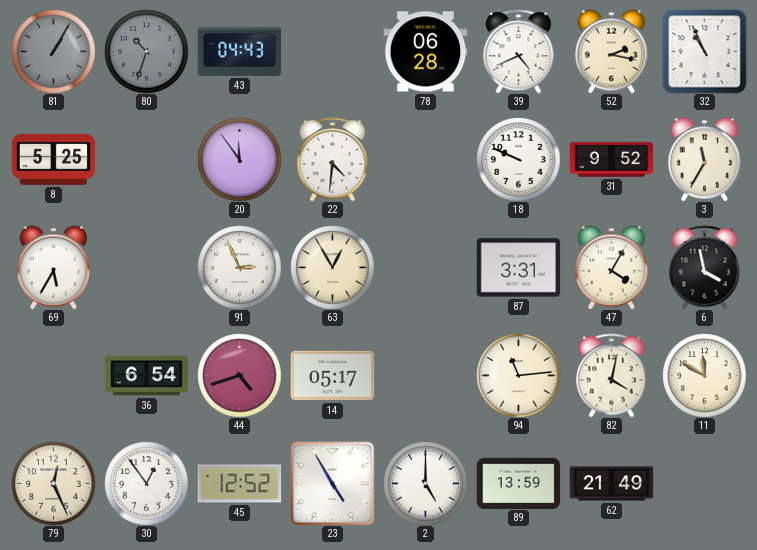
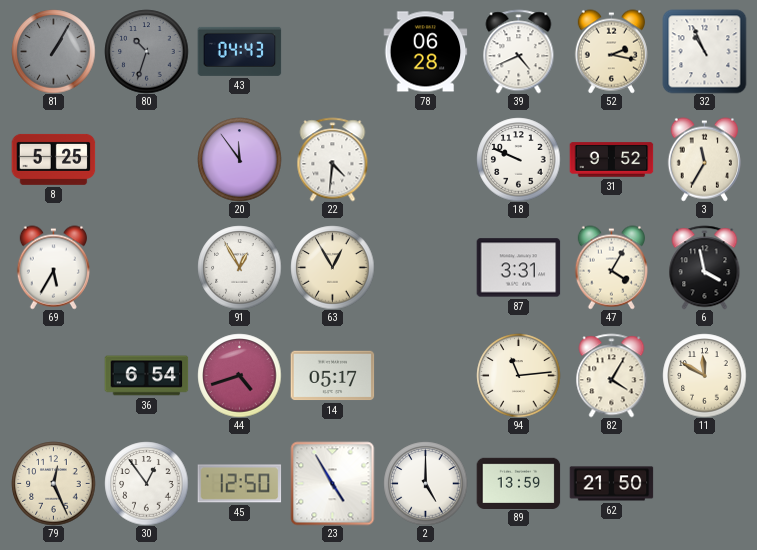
91: 2:56 -> 12:55 (239, 267)
82: 4:02 -> 4:05 (612, 375)
45: 12:52 -> 12:50 (239, 484)
62: 21:49 -> 21:50 (611, 484)
